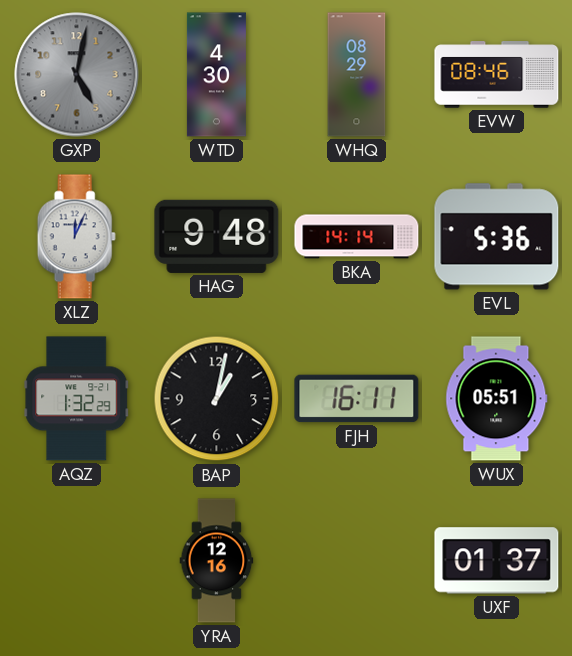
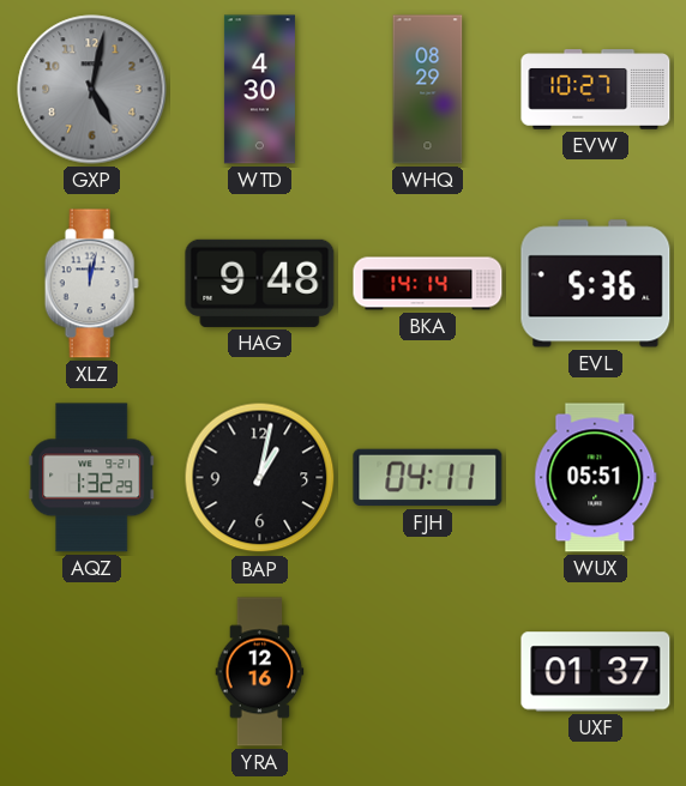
EVW: 08:46 -> 10:27 (596, 90)
XLZ: 12:04 -> 12:02 (91, 284)
FJH: 16:11 -> 04:11 (428, 478)
